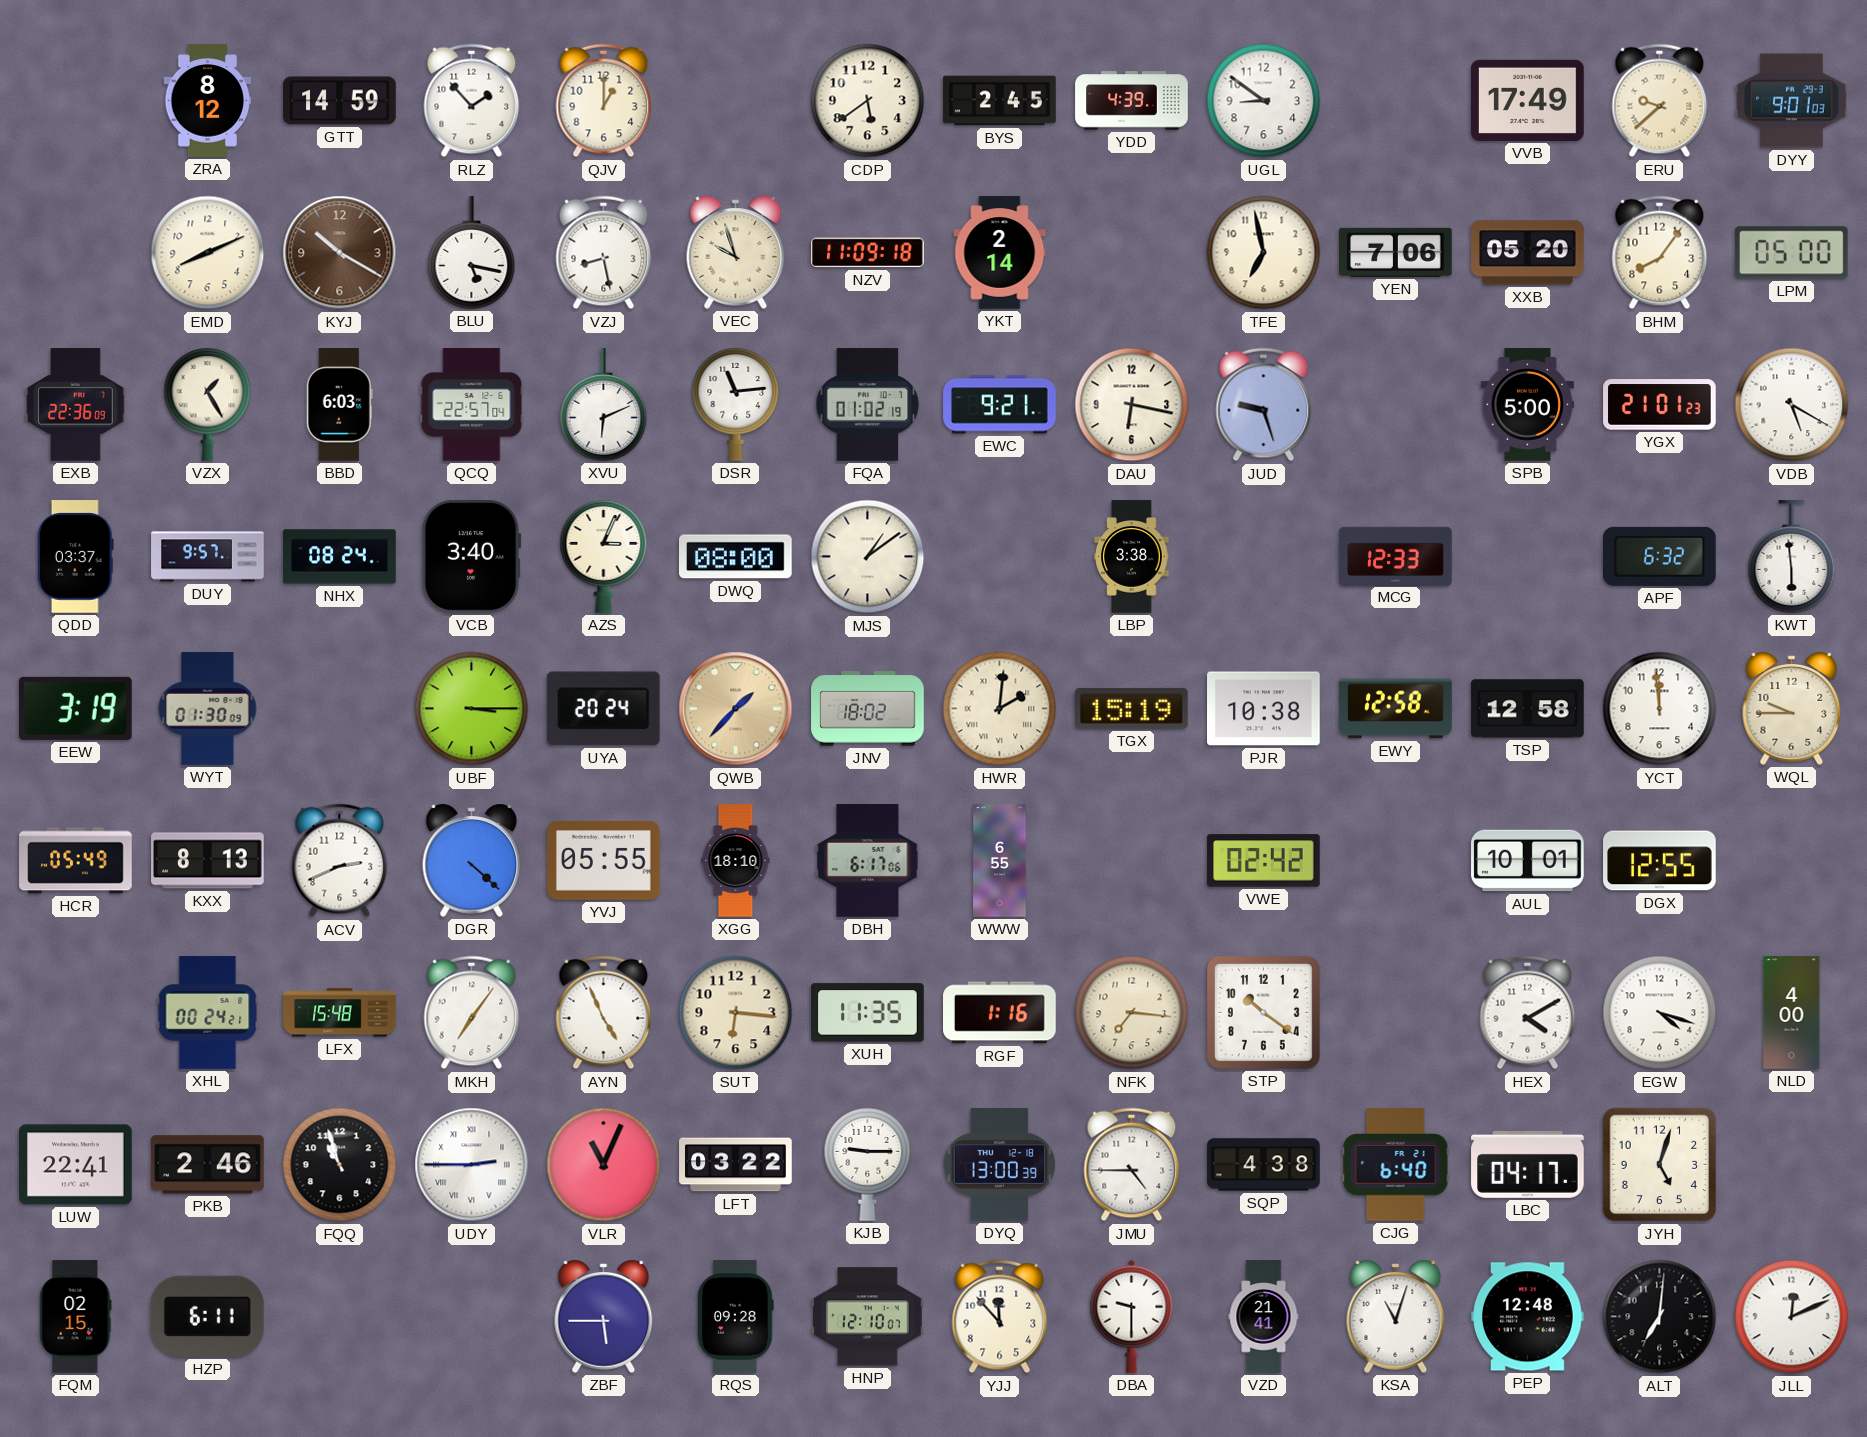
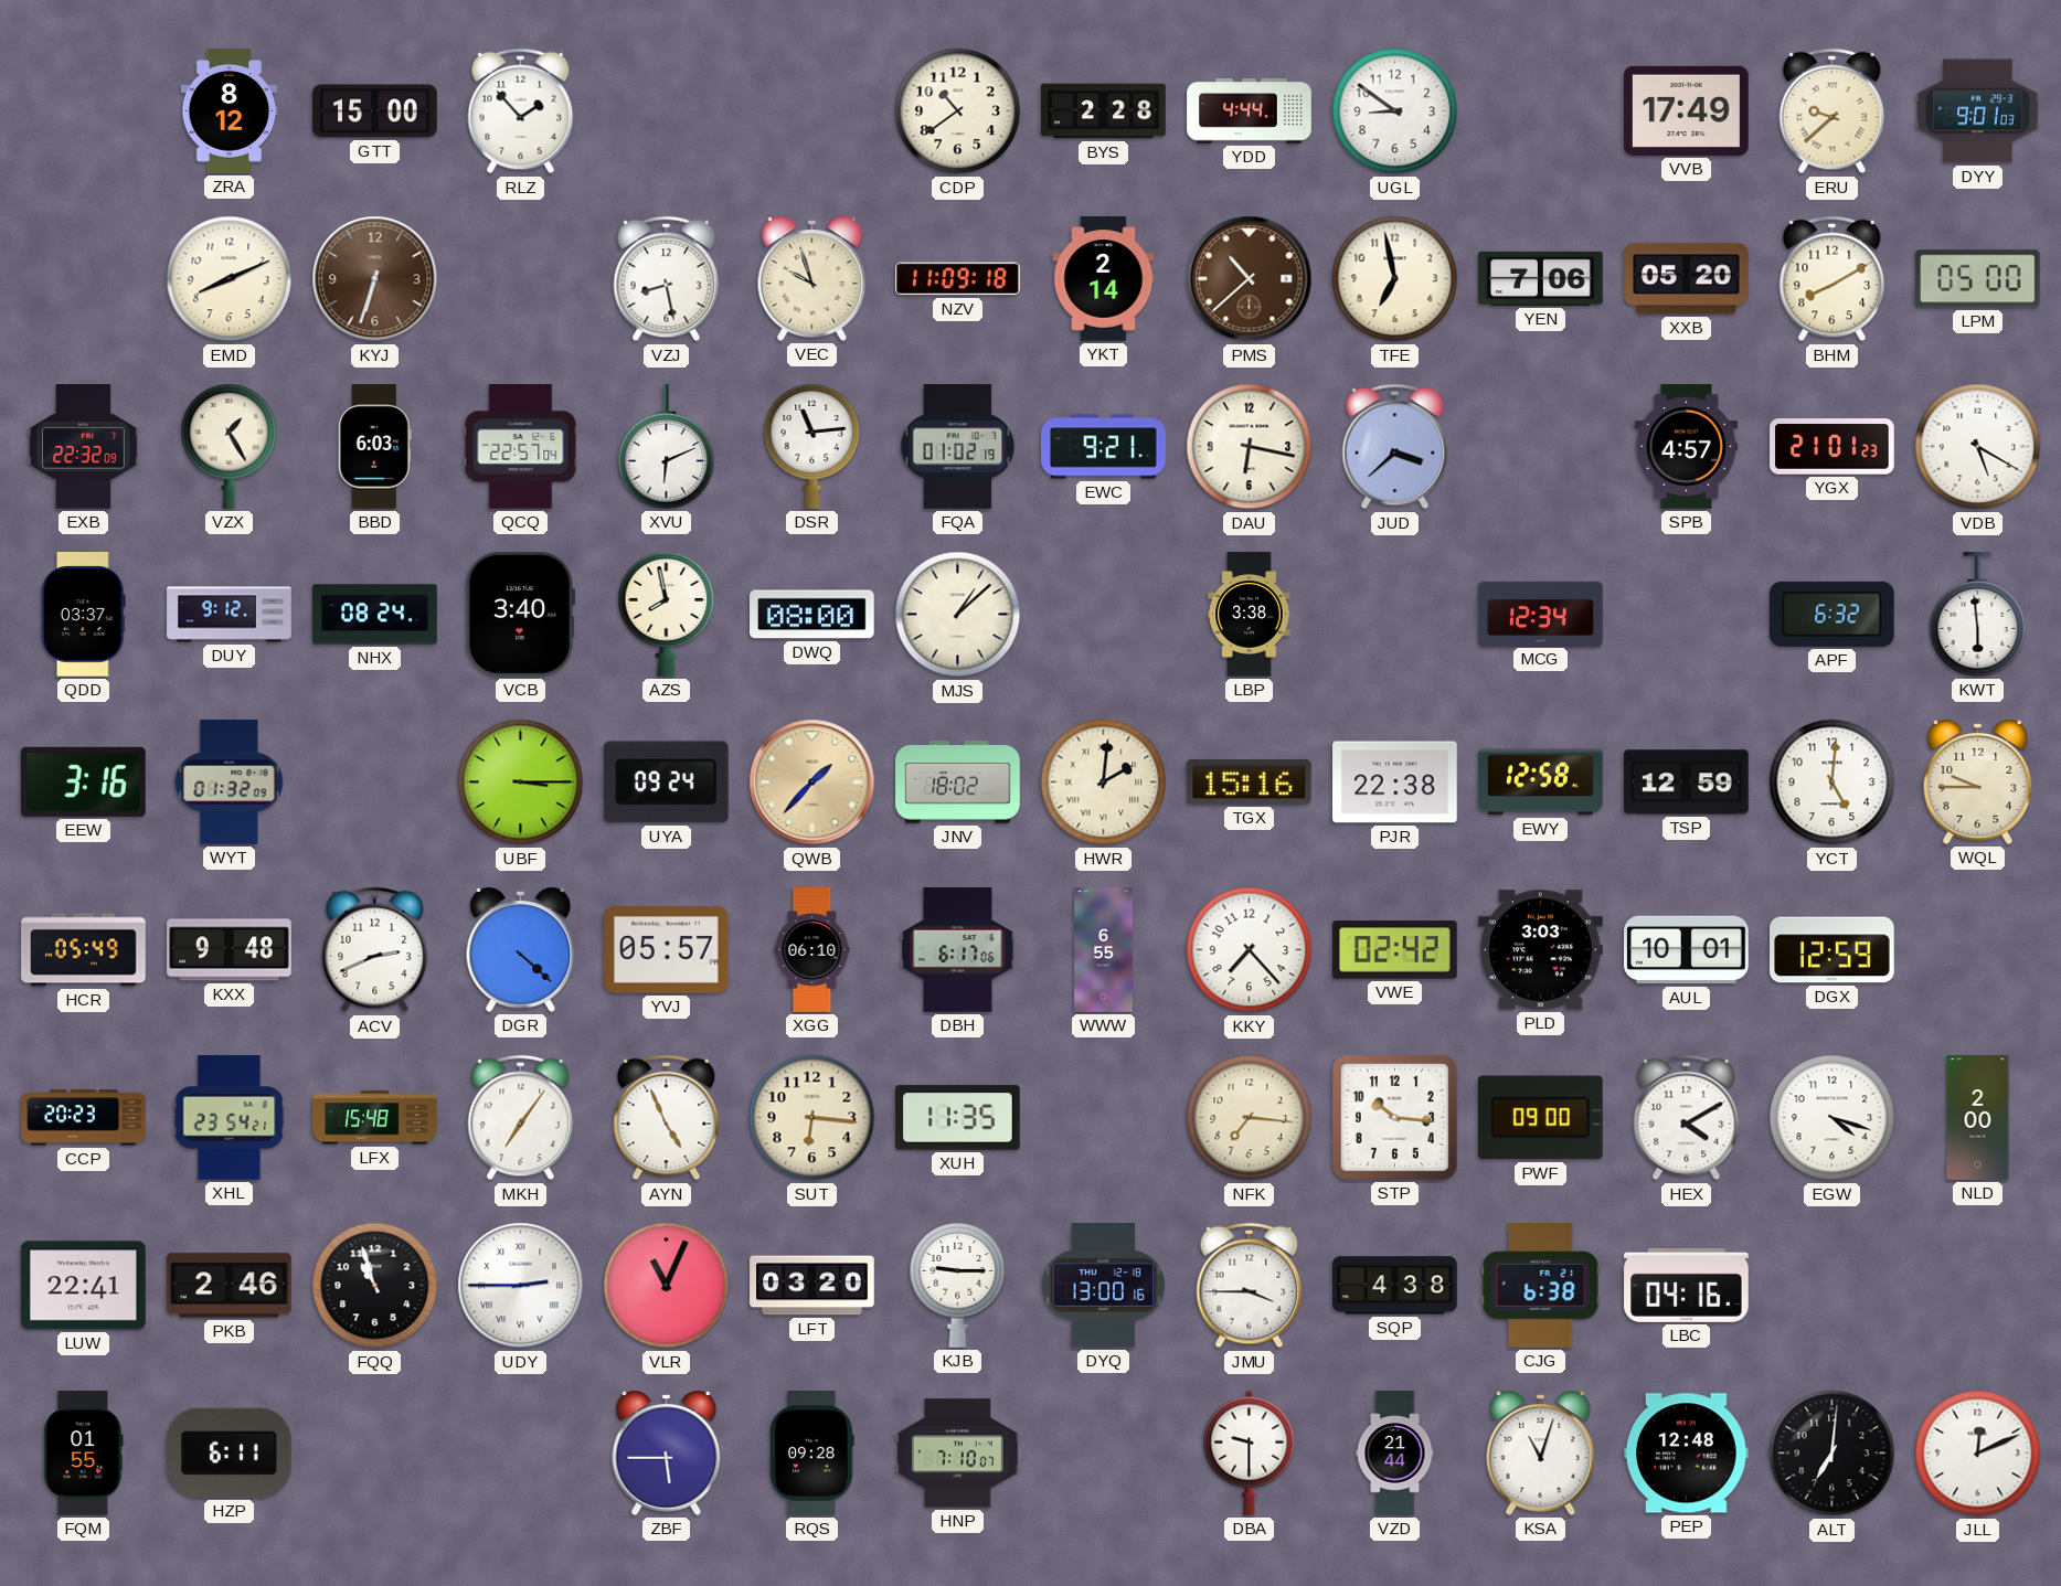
GTT: 14:59 -> 15:00 (375, 111)
QJV: 1:00 -> none (604, 101)
CDP: 5:39 -> 10:39 (958, 111)
BYS: 2:45 -> 2:28 (1104, 111)
YDD: 4:39 -> 4:44 (1250, 111)
KYJ: 10:20 -> 6:33 (375, 279)
BLU: 5:17 -> none (472, 253)
PMS: none -> 10:38 (1250, 279)
BHM: 8:06 -> 8:10 (1832, 279)
EXB: 22:36 -> 22:32 (84, 447)
JUD: 9:27 -> 3:38 (1395, 447)
SPB: 5:00 -> 4:57 (1686, 447)
DUY: 9:57 -> 9:12 (230, 615)
AZS: 3:04 -> 7:58 (667, 615)
MJS: 1:09 -> 1:08 (958, 615)
MCG: 12:33 -> 12:34 (1541, 614)
EEW: 3:19 -> 3:16 (84, 781)
WYT: 01:30 -> 01:32 (230, 783)
UYA: 20:24 -> 09:24 (666, 783)
TGX: 15:19 -> 15:16 (1250, 781)
PJR: 10:38 -> 22:38 (1395, 783)
TSP: 12:58 -> 12:59 (1687, 783)
YCT: 11:59 -> 5:01 (1832, 783)
KXX: 8:13 -> 9:48 (230, 950)
YVJ: 05:55 -> 05:57 (667, 950)
XGG: 18:10 -> 06:10 (812, 950)
KKY: none -> 7:23 (1250, 950)
PLD: none -> 3:03 (1541, 950)
DGX: 12:55 -> 12:59 (1832, 950)
CCP: none -> 20:23 (84, 1118)
XHL: 00:24 -> 23:54 (230, 1118)
RGF: 1:16 -> none (1000, 1013)
STP: 10:21 -> 10:16 (1394, 1117)
PWF: none -> 09:00 (1540, 1118)
NLD: 4:00 -> 2:00 (1978, 1118)
LFT: 03:22 -> 03:20 (812, 1286)
DYQ: 13:00:39 -> 13:00:16 (1104, 1286)
JMU: 4:45 -> 3:45 (1250, 1286)
CJG: 6:40 -> 6:38 (1541, 1286)
LBC: 04:17 -> 04:16 (1687, 1285)
JYH: 5:03 -> none (1660, 1165)
FQM: 02:15 -> 01:55 (84, 1454)
HNP: 12:10 -> 7:10 (958, 1454)
YJJ: 11:53 -> none (1000, 1317)
VZD: 21:41 -> 21:44 (1395, 1454)
